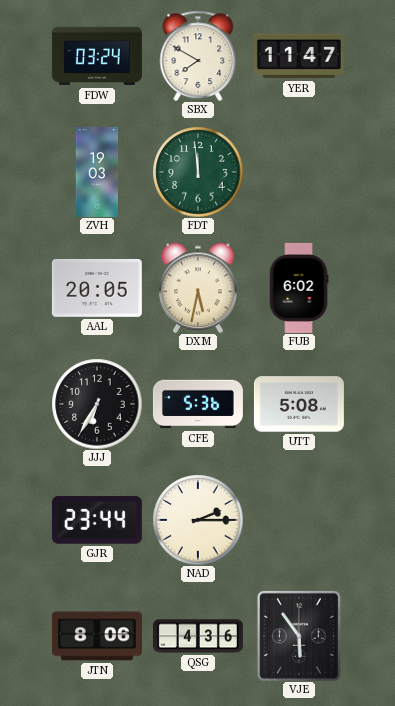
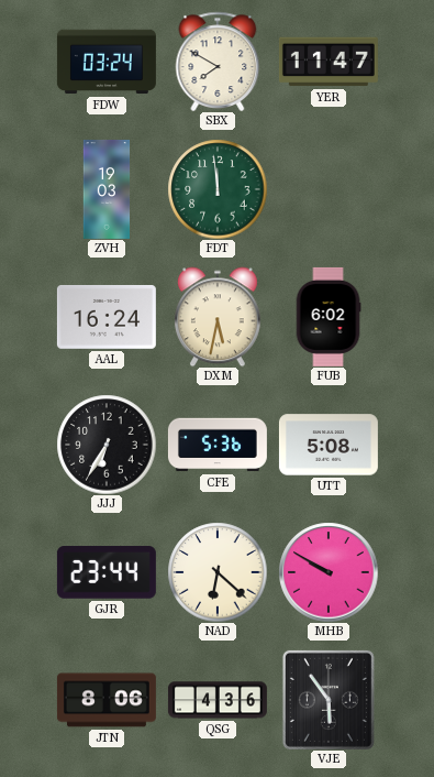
AAL: 20:05 -> 16:24 (107, 317)
NAD: 2:15 -> 6:22 (218, 572)
MHB: none -> 9:50 (329, 572)
